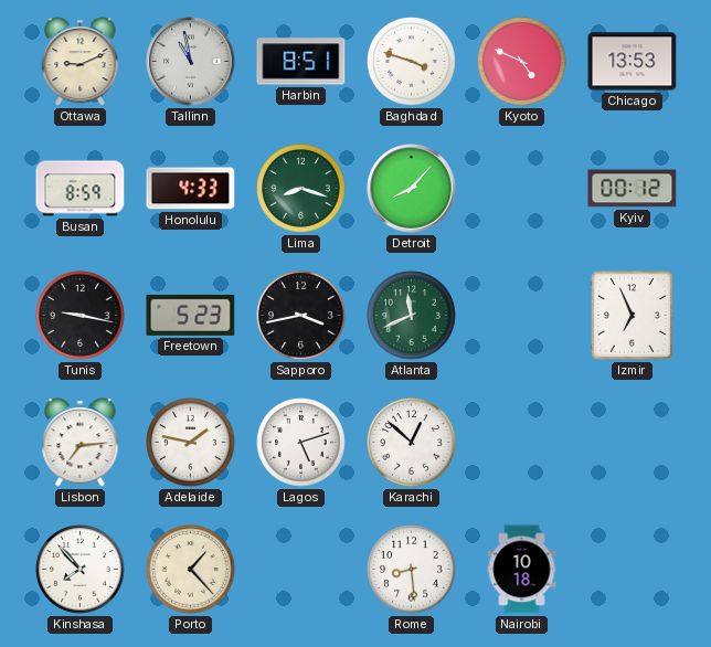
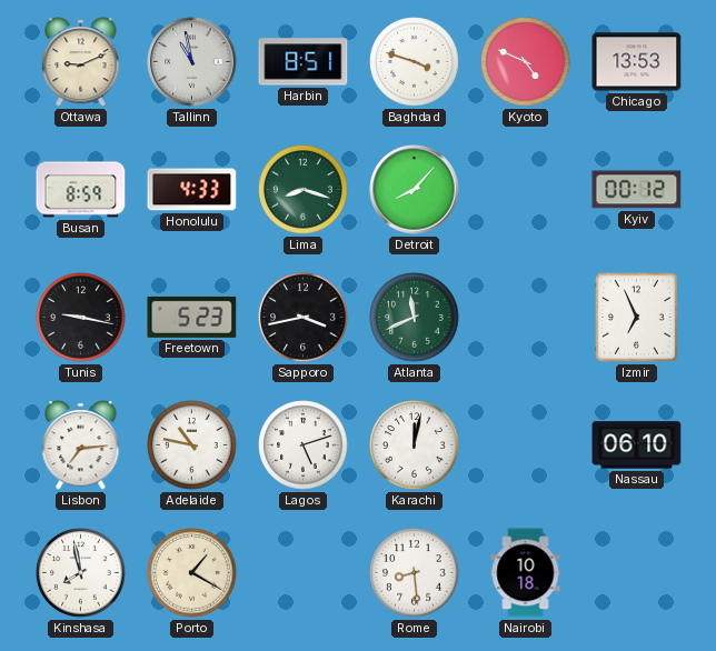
Adelaide: 1:47 -> 10:47 (192, 445)
Karachi: 12:52 -> 12:02 (415, 445)
Nassau: none -> 06:10 (637, 445)
Kinshasa: 7:53 -> 7:58 (81, 573)
Porto: 1:23 -> 1:20 (192, 573)
